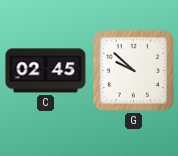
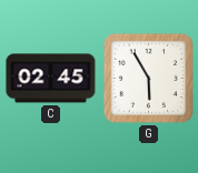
G: 9:52 -> 5:55 (148, 78)
